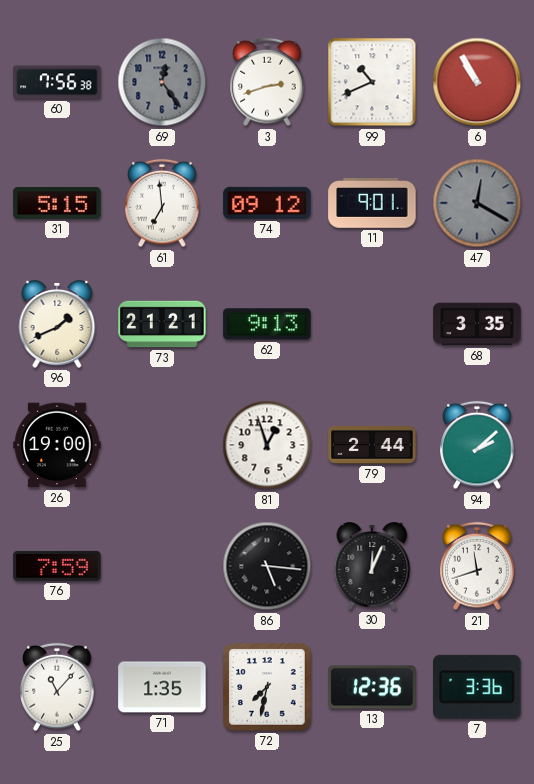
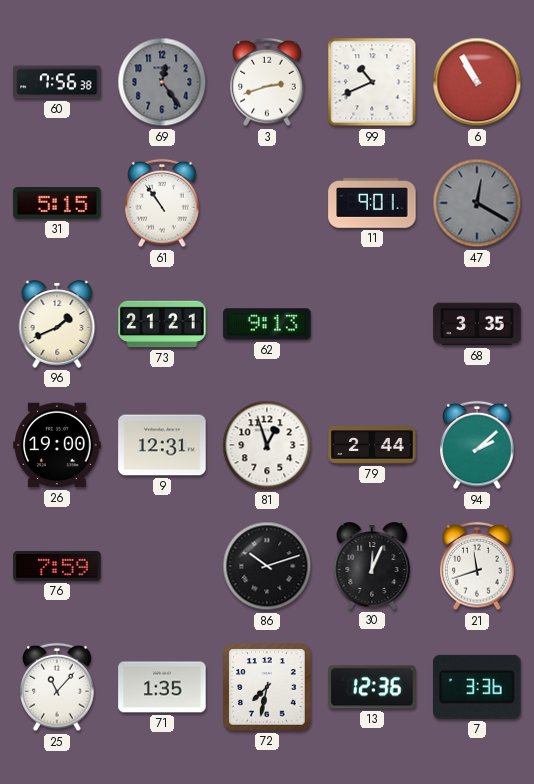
61: 6:59 -> 10:54 (162, 203)
74: 09:12 -> none (267, 203)
9: none -> 12:31 (162, 445)
86: 5:16 -> 10:12 (267, 566)
